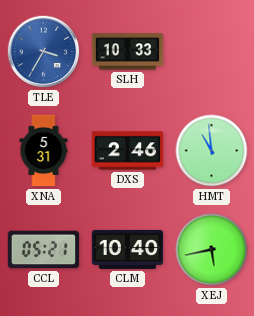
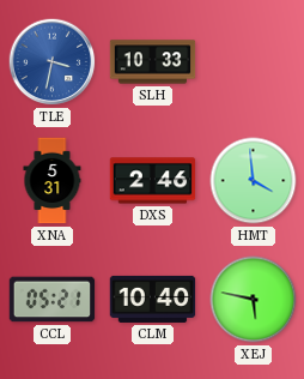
TLE: 3:35 -> 3:32 (53, 62)
HMT: 10:59 -> 3:59 (254, 181)
XEJ: 5:43 -> 5:47 (254, 300)
